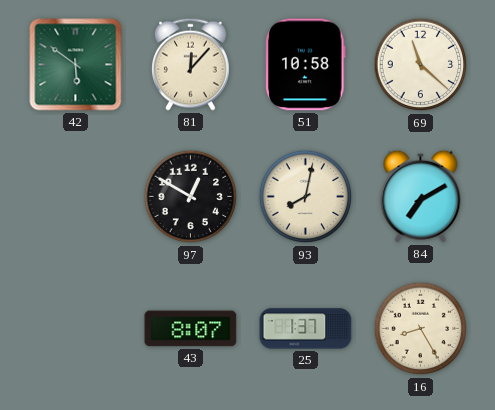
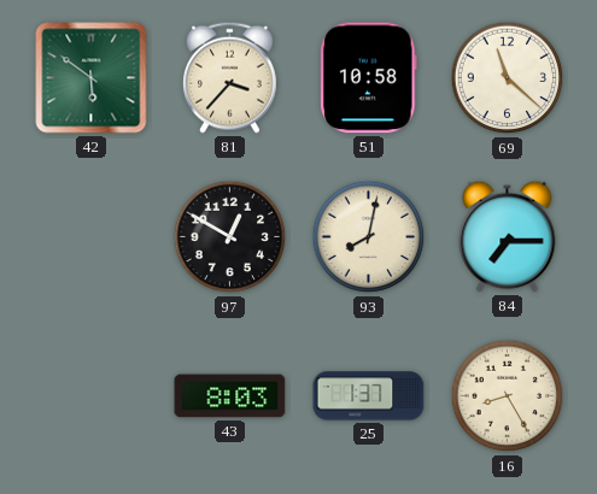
81: 12:07 -> 3:37 (230, 77)
84: 7:10 -> 7:15 (508, 236)
43: 8:07 -> 8:03 (230, 396)
